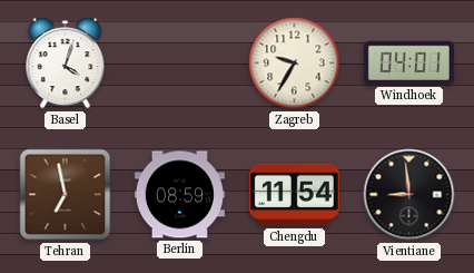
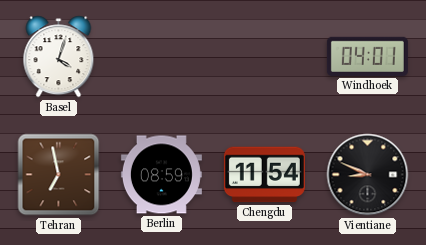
Zagreb: 9:35 -> none (295, 64)
Vientiane: 8:59 -> 8:49 (368, 175)
